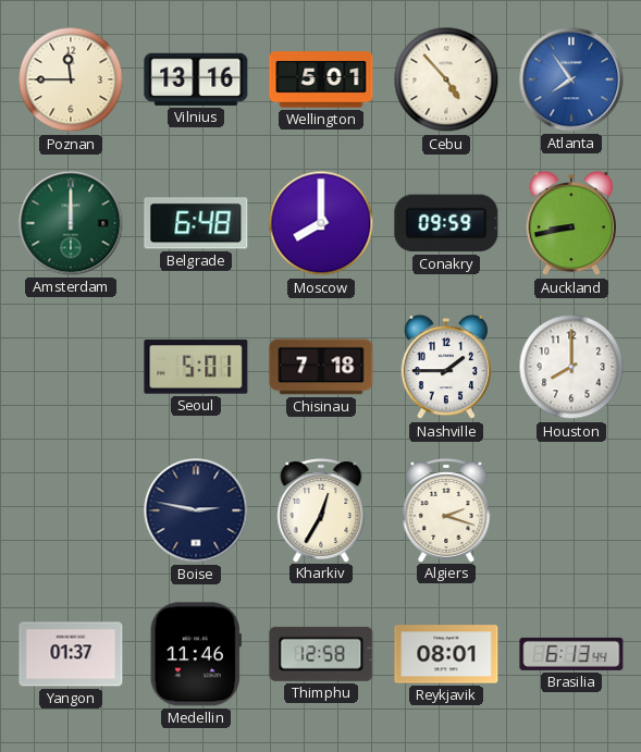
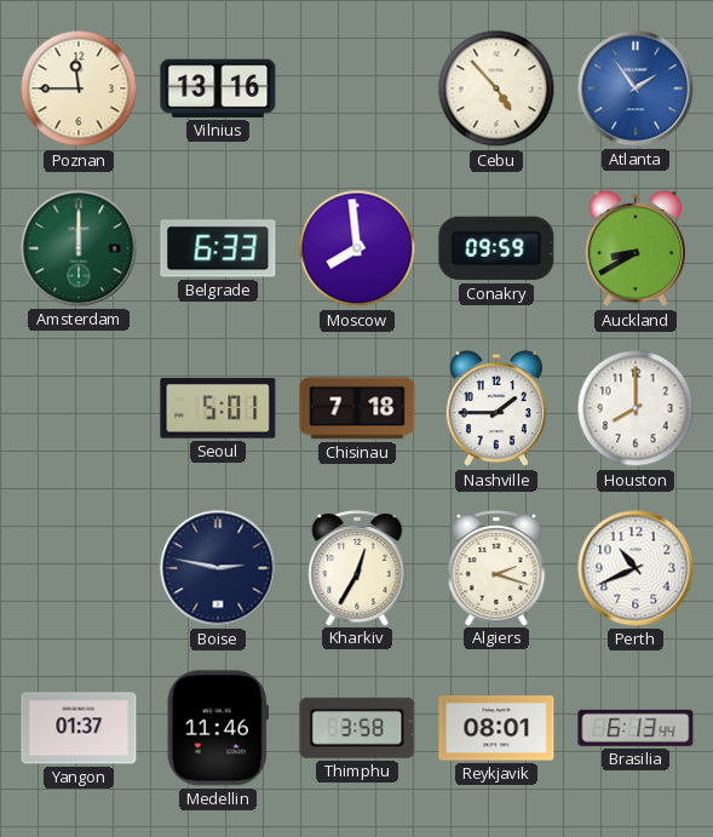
Wellington: 5:01 -> none (321, 79)
Atlanta: 7:54 -> 1:54 (636, 88)
Belgrade: 6:48 -> 6:33 (218, 248)
Moscow: 8:00 -> 7:59 (357, 248)
Auckland: 8:43 -> 8:40 (634, 248)
Perth: none -> 10:41 (636, 568)
Thimphu: 12:58 -> 3:58 (357, 728)
